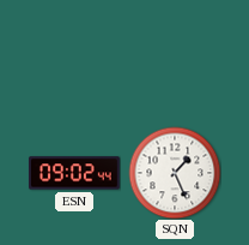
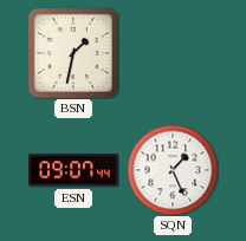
BSN: none -> 1:32 (73, 53)
ESN: 09:02 -> 09:07 (73, 170)
